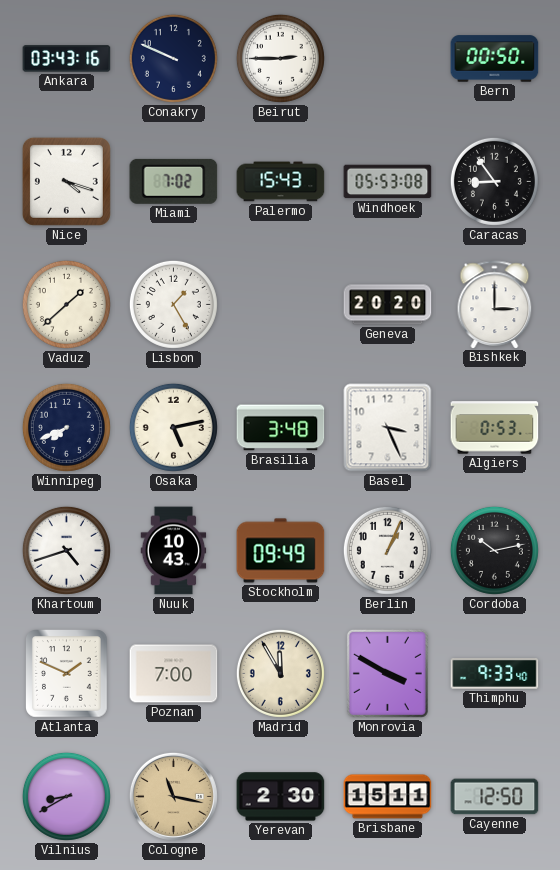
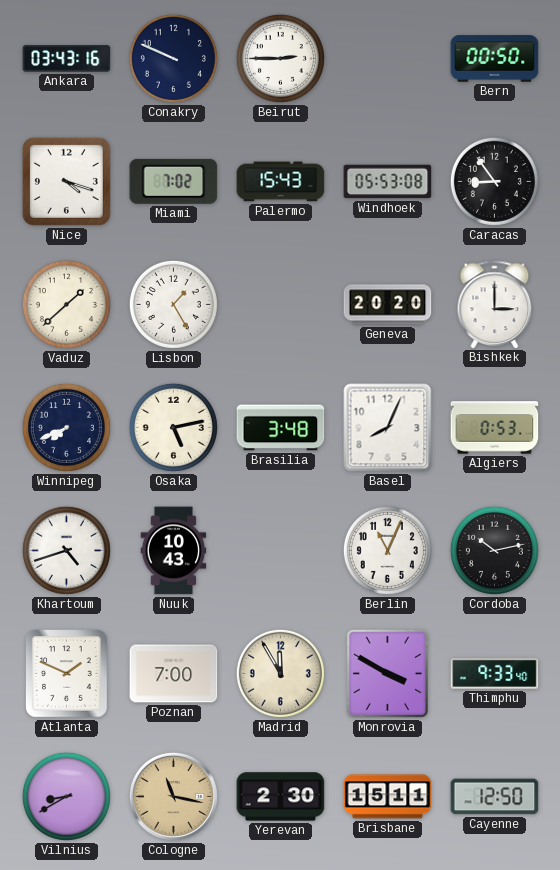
Basel: 3:26 -> 8:04 (388, 428)
Stockholm: 09:49 -> none (281, 551)
Berlin: 1:04 -> 11:04 (387, 550)
